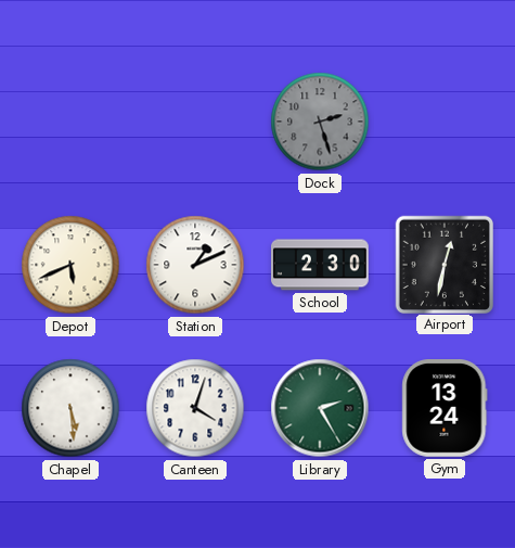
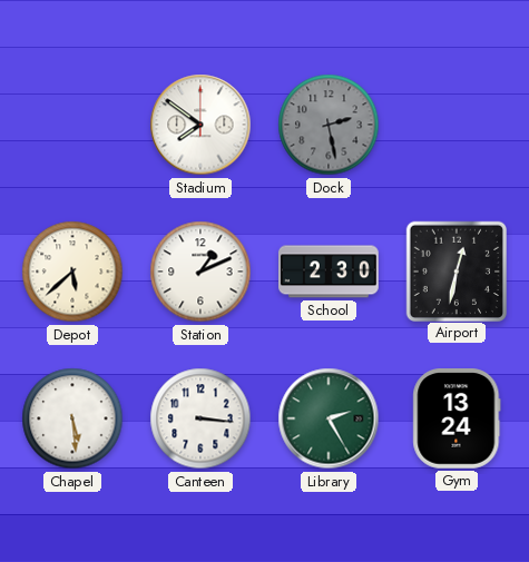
Stadium: none -> 7:51 (200, 125)
Dock: 2:27 -> 2:28 (329, 125)
Depot: 5:41 -> 5:38 (72, 272)
Canteen: 4:03 -> 3:16 (200, 418)
